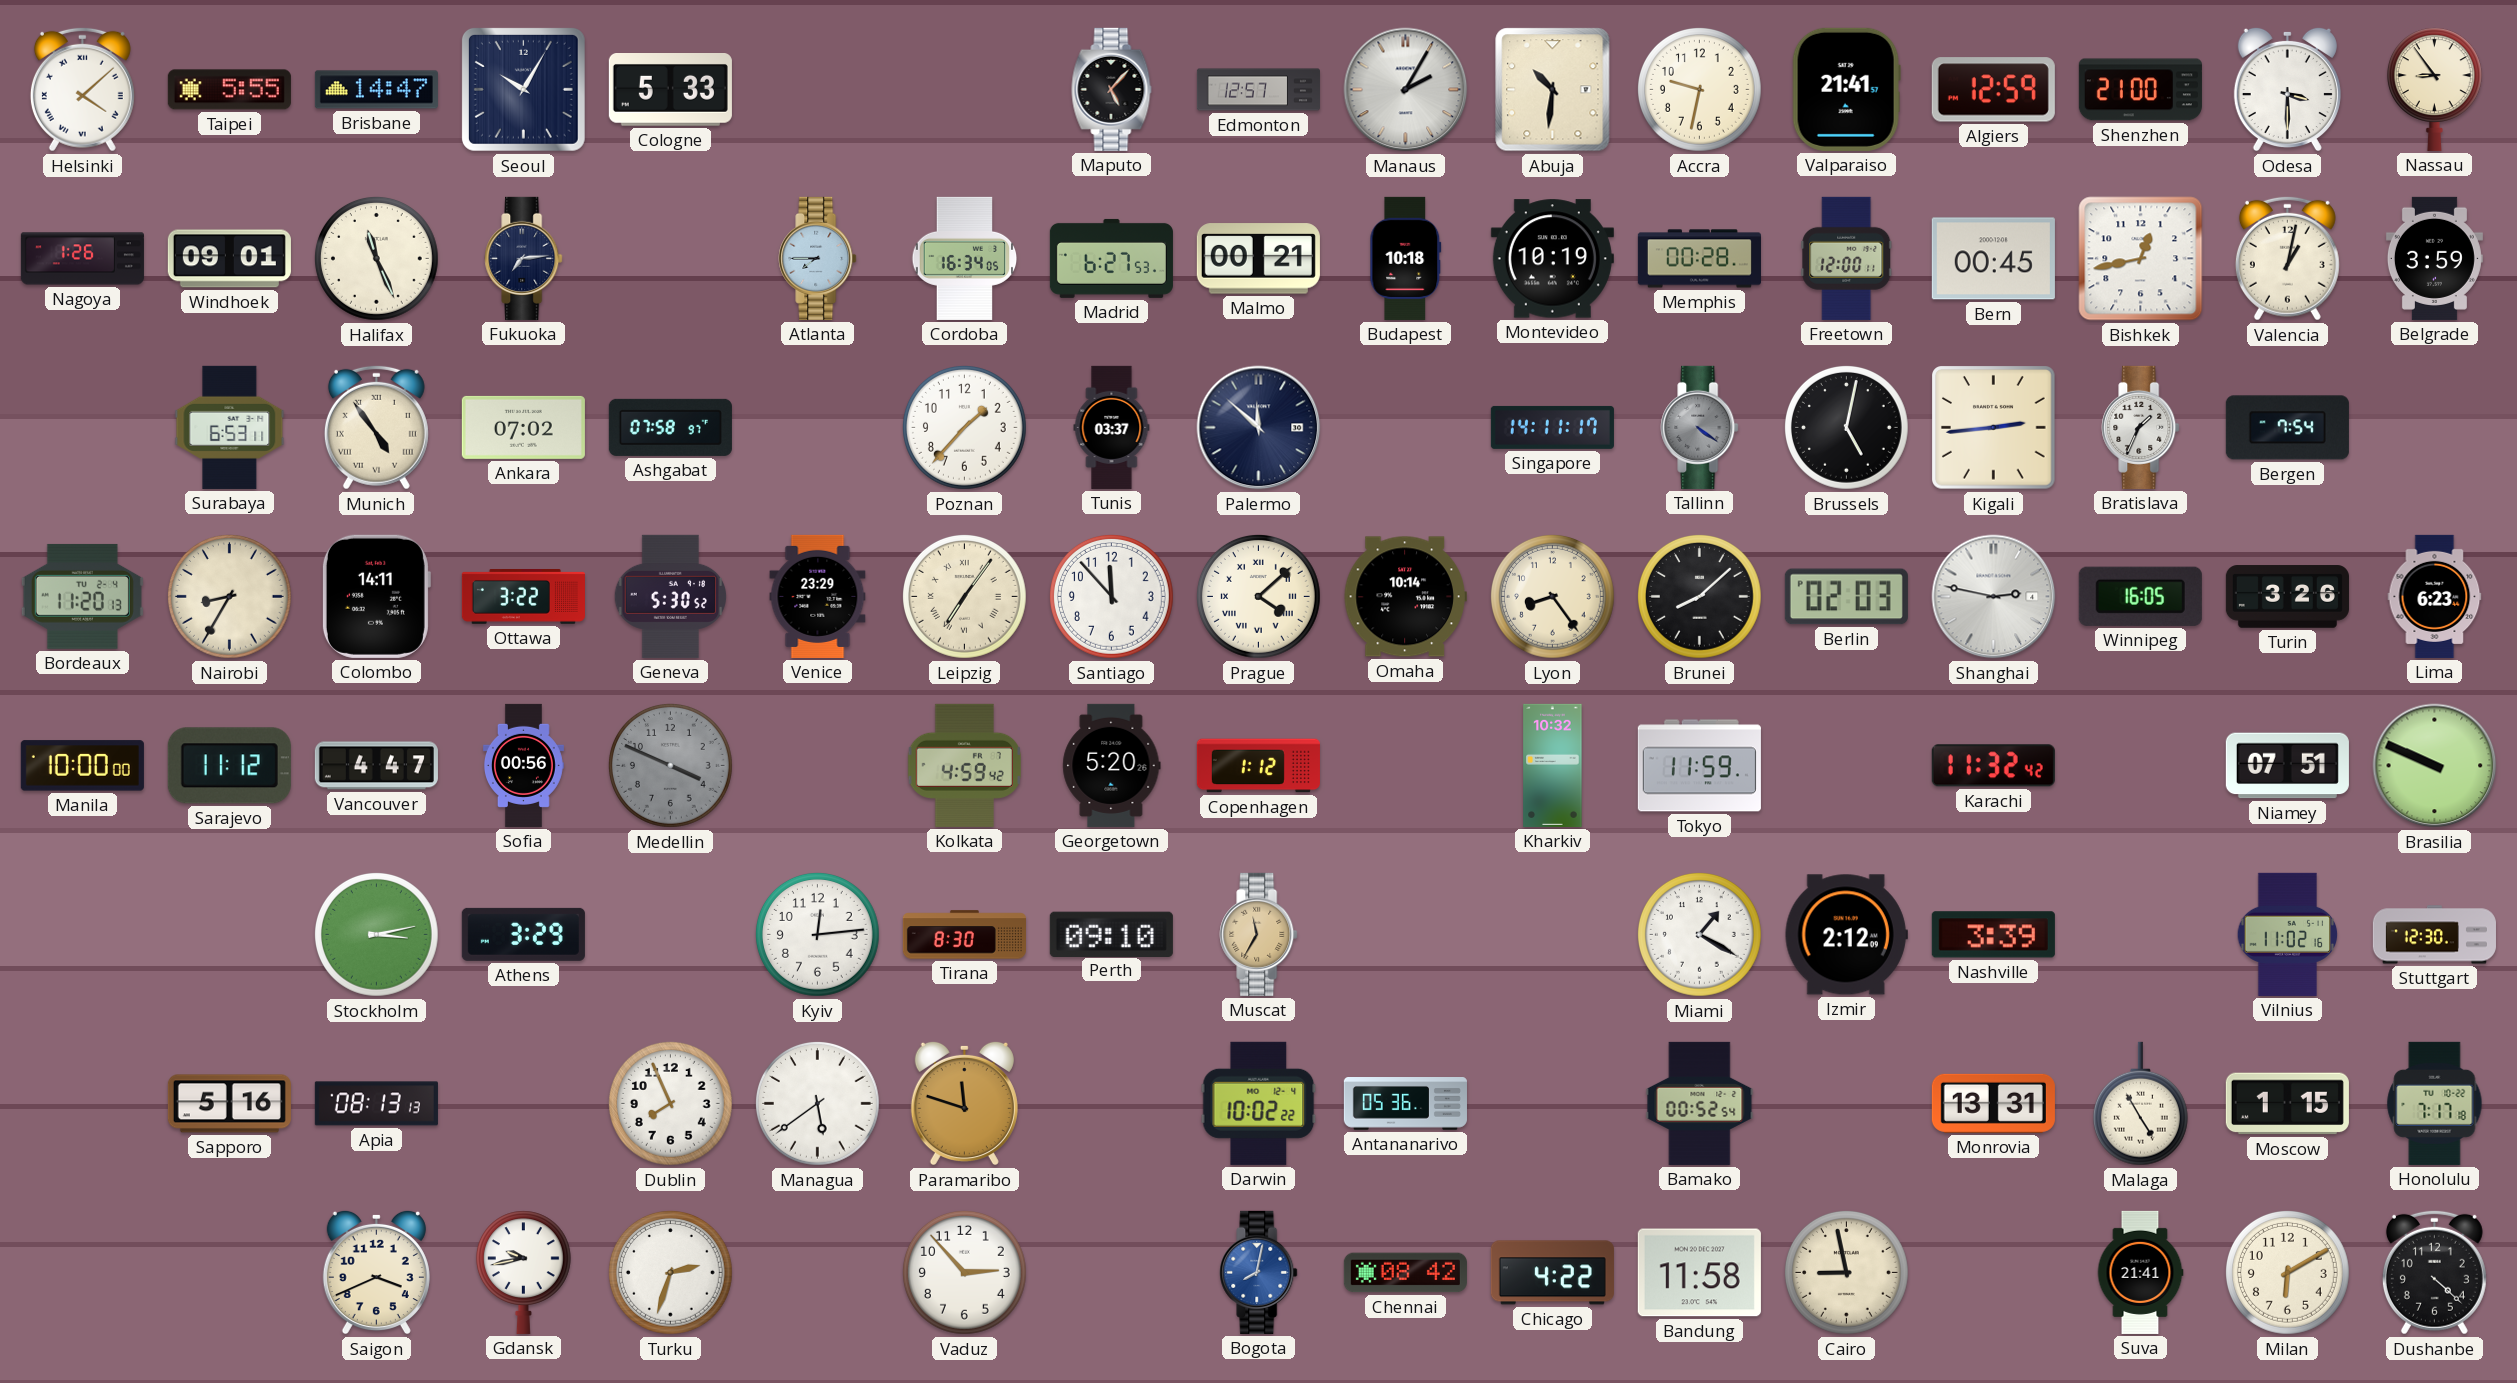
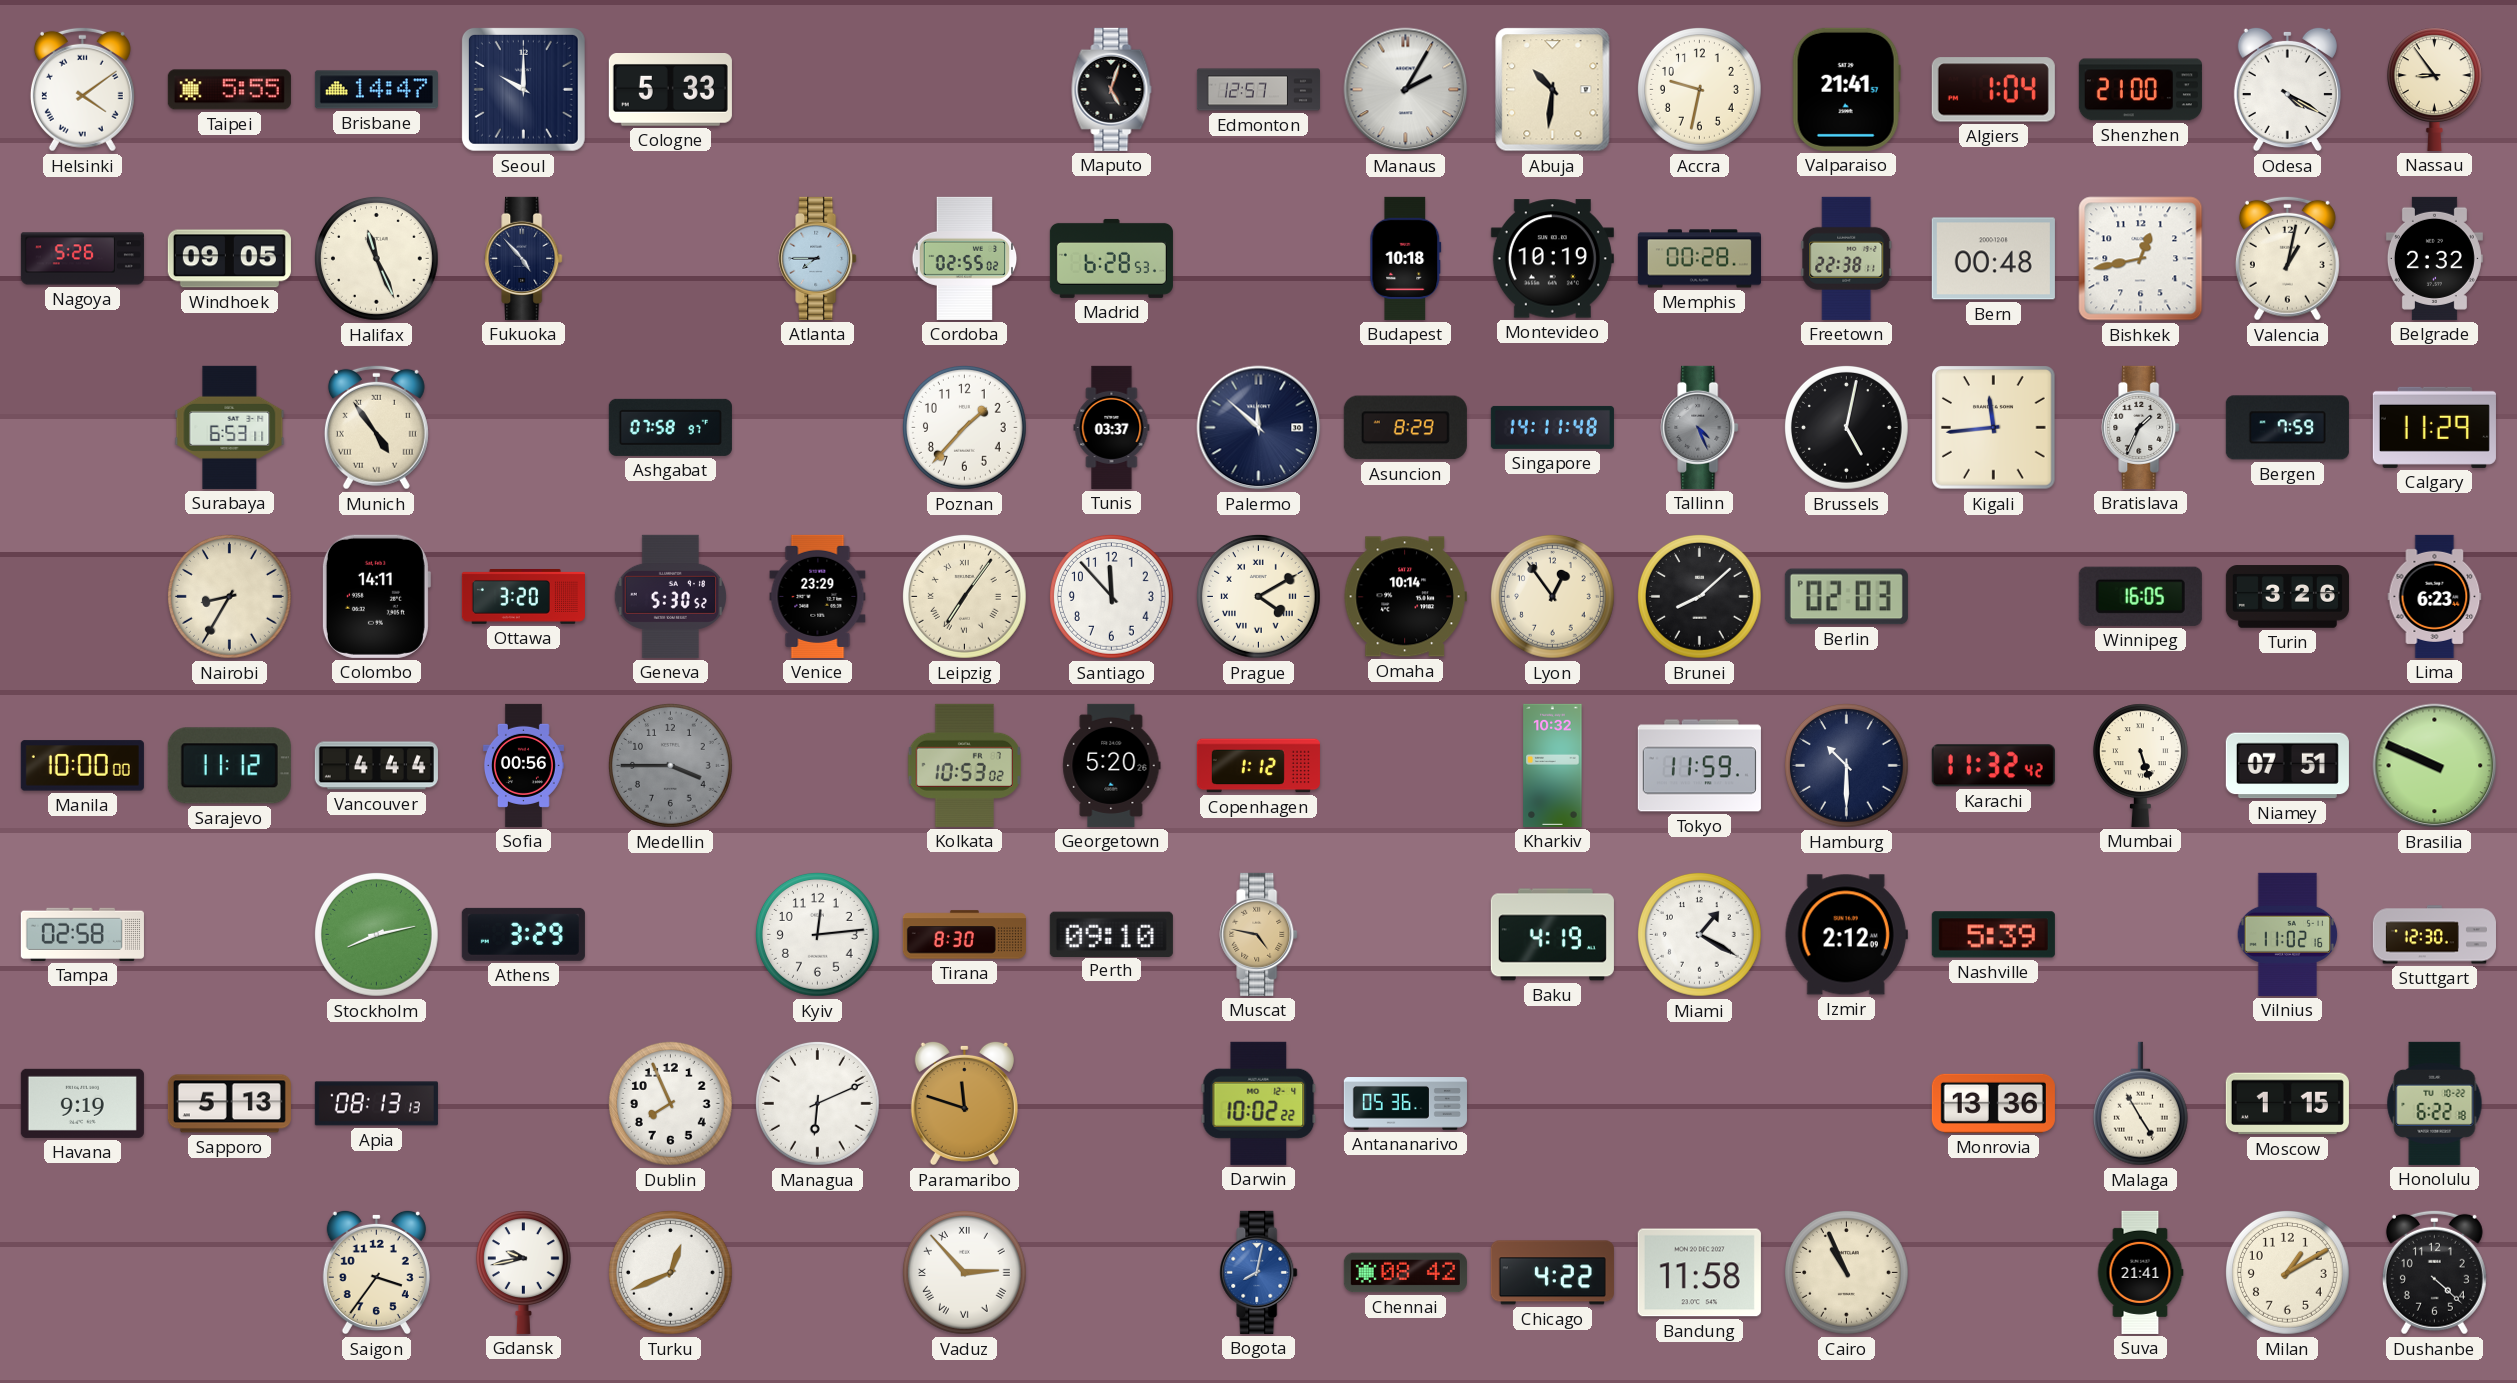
Helsinki: 4:08 -> 4:09 (82, 89)
Seoul: 10:05 -> 10:00 (523, 89)
Maputo: 5:07 -> 5:03 (1112, 89)
Algiers: 12:59 -> 1:04 (1993, 90)
Odesa: 3:30 -> 4:20 (2287, 89)
Nagoya: 1:26 -> 5:26 (82, 259)
Windhoek: 09:01 -> 09:05 (229, 259)
Fukuoka: 7:14 -> 4:53 (524, 258)
Cordoba: 16:34 -> 02:55 (965, 258)
Madrid: 6:27 -> 6:28 (1111, 258)
Malmo: 00:21 -> none (1258, 259)
Freetown: 12:00 -> 22:38 (1847, 258)
Bern: 00:45 -> 00:48 (1993, 259)
Belgrade: 3:59 -> 2:32 (2434, 258)
Ankara: 07:02 -> none (523, 427)
Asuncion: none -> 8:29 (1405, 428)
Singapore: 14:11:17 -> 14:11:48 (1552, 427)
Tallinn: 4:21 -> 4:26 (1700, 427)
Kigali: 2:44 -> 11:44 (1994, 428)
Bergen: 7:54 -> 7:59 (2287, 428)
Calgary: none -> 11:29 (2434, 427)
Bordeaux: 11:20 -> none (82, 596)
Ottawa: 3:22 -> 3:20 (523, 597)
Prague: 4:08 -> 4:10 (1259, 597)
Lyon: 8:24 -> 12:54 (1553, 597)
Shanghai: 2:47 -> none (1994, 597)
Vancouver: 4:47 -> 4:44 (376, 766)
Medellin: 3:49 -> 3:45 (671, 766)
Kolkata: 4:59 -> 10:53 (964, 765)
Hamburg: none -> 10:30 (1847, 766)
Mumbai: none -> 5:27 (2140, 765)
Tampa: none -> 02:58 (82, 934)
Stockholm: 3:13 -> 8:13 (377, 935)
Muscat: 11:35 -> 4:47 (1259, 934)
Baku: none -> 4:19 (1552, 935)
Nashville: 3:39 -> 5:39 (1993, 935)
Havana: none -> 9:19 (82, 1103)
Sapporo: 5:16 -> 5:13 (229, 1104)
Managua: 5:39 -> 6:11 (818, 1104)
Bamako: 00:52 -> none (1700, 1103)
Monrovia: 13:31 -> 13:36 (1993, 1103)
Honolulu: 7:17 -> 6:22 (2435, 1103)
Saigon: 3:41 -> 3:36 (376, 1272)
Turku: 2:33 -> 12:41 (671, 1273)
Vaduz numerals: Arabic -> Roman (965, 1273)
Cairo: 8:58 -> 10:56 (1847, 1273)
Milan: 6:10 -> 1:10 (2288, 1273)
